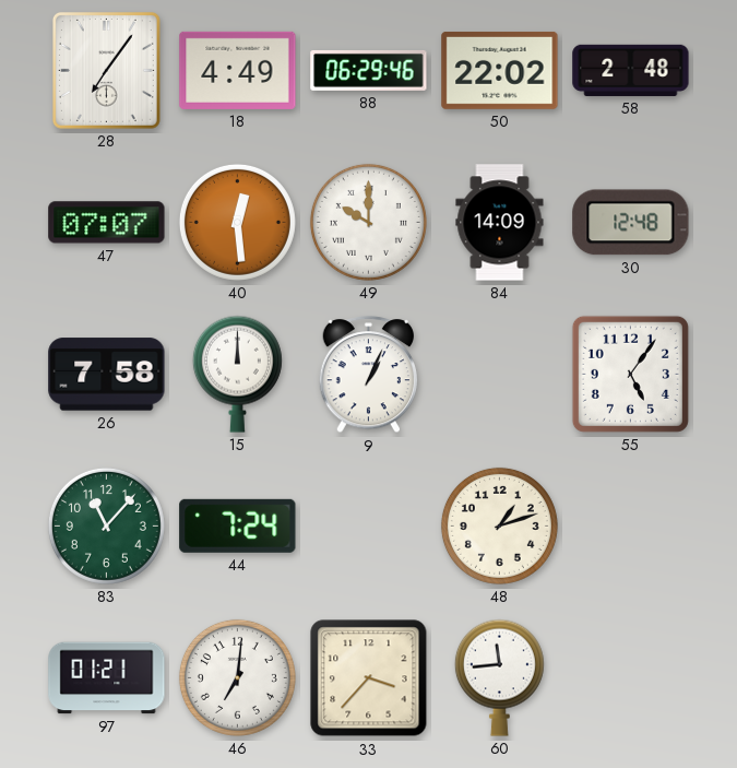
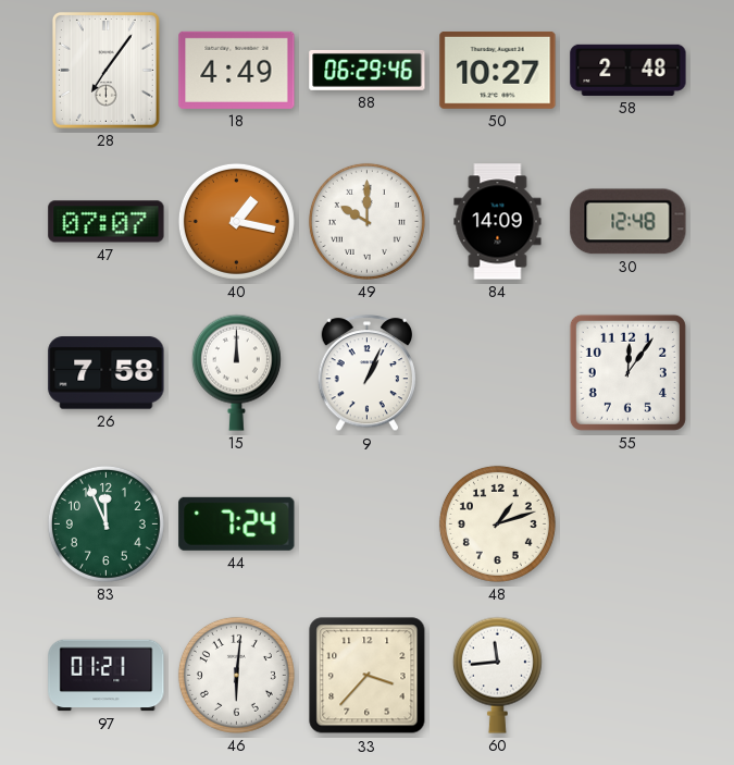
50: 22:02 -> 10:27 (498, 70)
40: 12:29 -> 1:17 (236, 221)
55: 5:06 -> 12:06 (627, 372)
83: 11:07 -> 11:56 (105, 523)
46: 7:01 -> 6:01 (236, 675)
